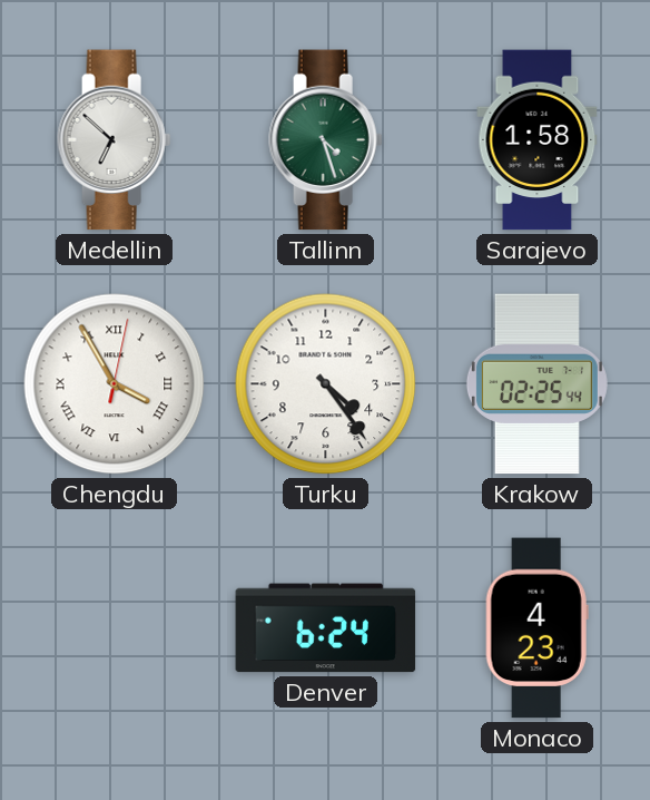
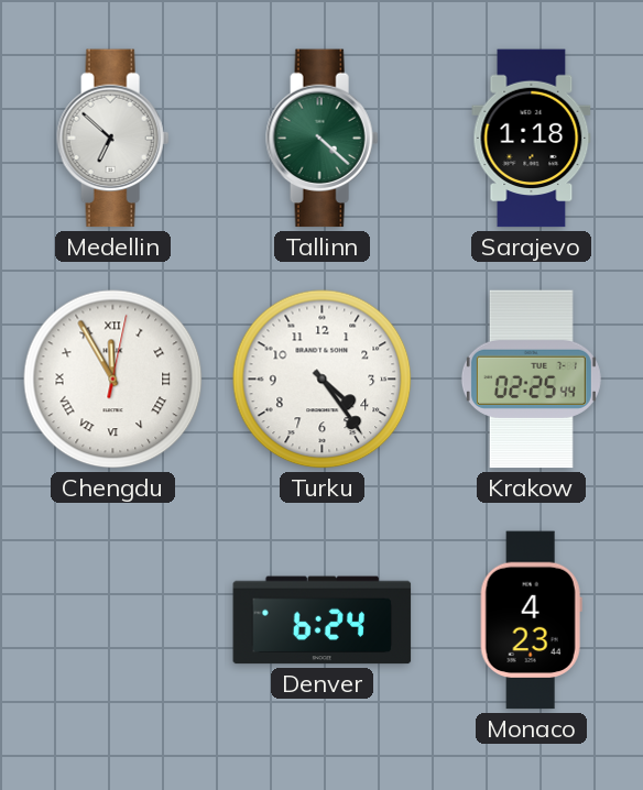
Tallinn: 4:27 -> 4:22 (323, 139)
Sarajevo: 1:58 -> 1:18 (532, 139)
Chengdu: 3:55 -> 11:55 (113, 380)
